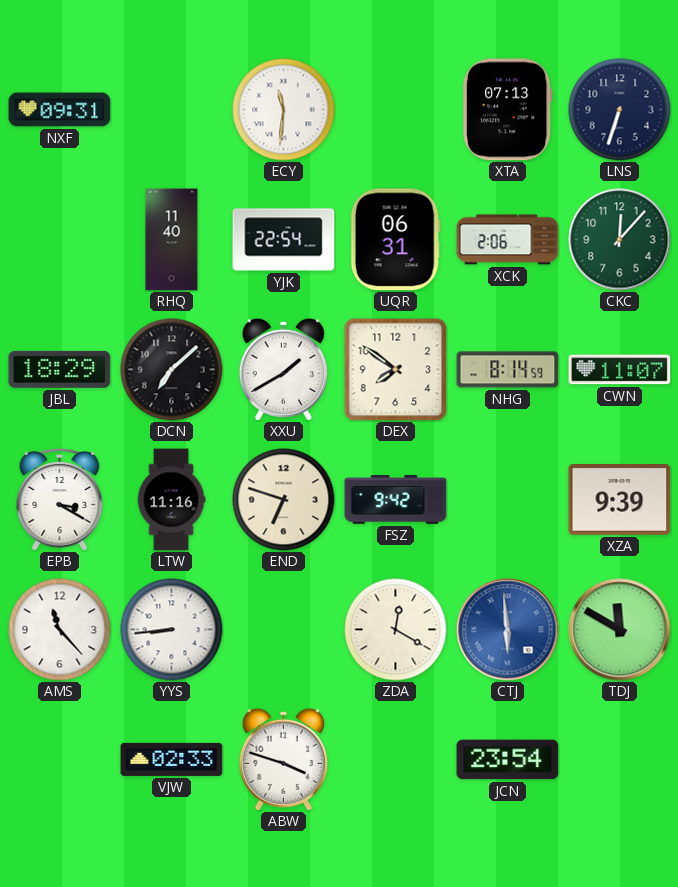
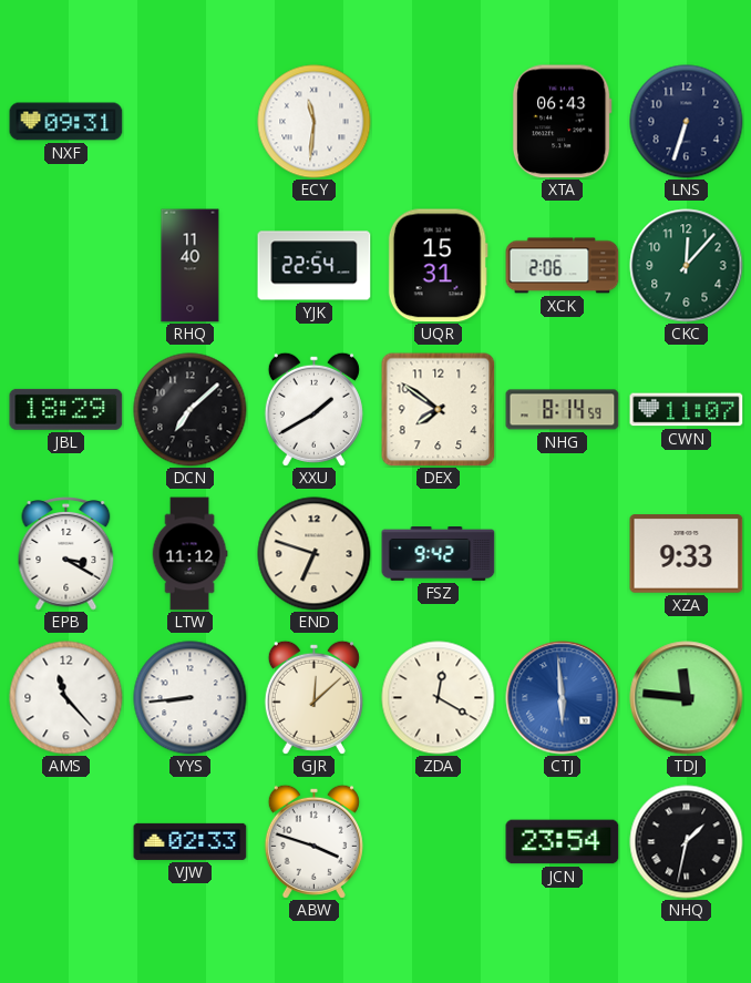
XTA: 07:13 -> 06:43 (562, 122)
UQR: 06:31 -> 15:31 (438, 266)
LTW: 11:16 -> 11:12 (189, 554)
XZA: 9:39 -> 9:33 (687, 554)
GJR: none -> 12:08 (313, 697)
TDJ: 11:50 -> 11:46 (687, 698)
NHQ: none -> 1:32 (687, 842)
